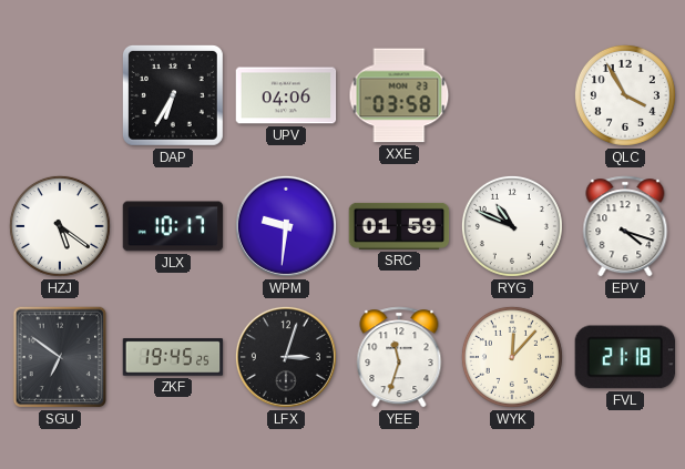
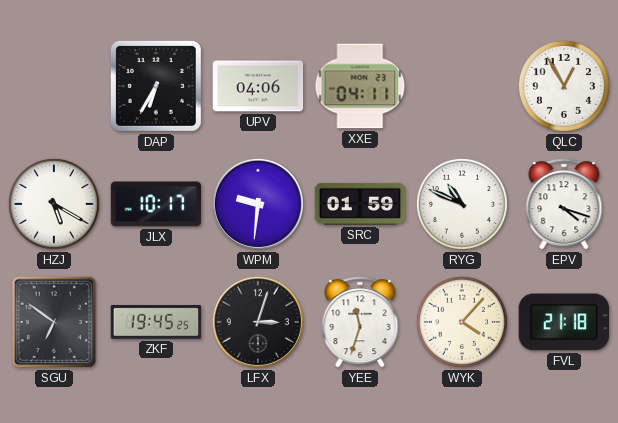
XXE: 03:58 -> 04:11 (360, 86)
QLC: 3:55 -> 12:55 (564, 86)
HZJ: 5:21 -> 5:20 (54, 204)
WYK: 12:07 -> 4:07 (462, 322)
